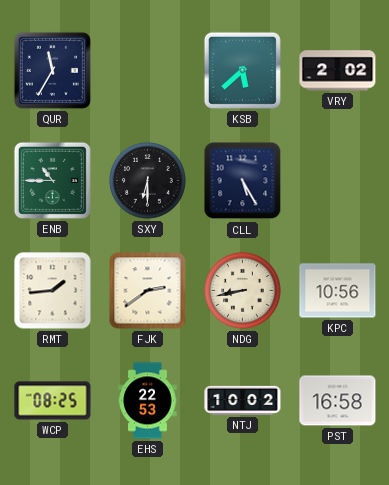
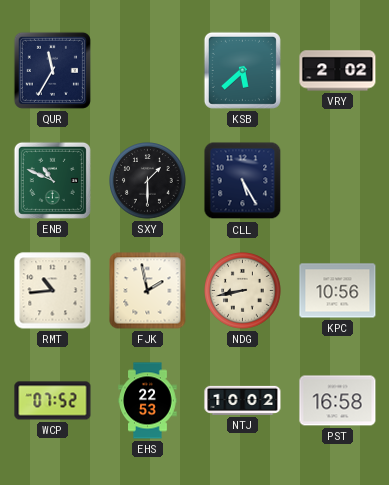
ENB: 10:45 -> 10:49 (52, 180)
SXY: 6:30 -> 1:30 (148, 181)
RMT: 1:44 -> 10:44 (53, 291)
FJK: 2:39 -> 1:58 (148, 291)
WCP: 08:25 -> 07:52 (53, 401)
